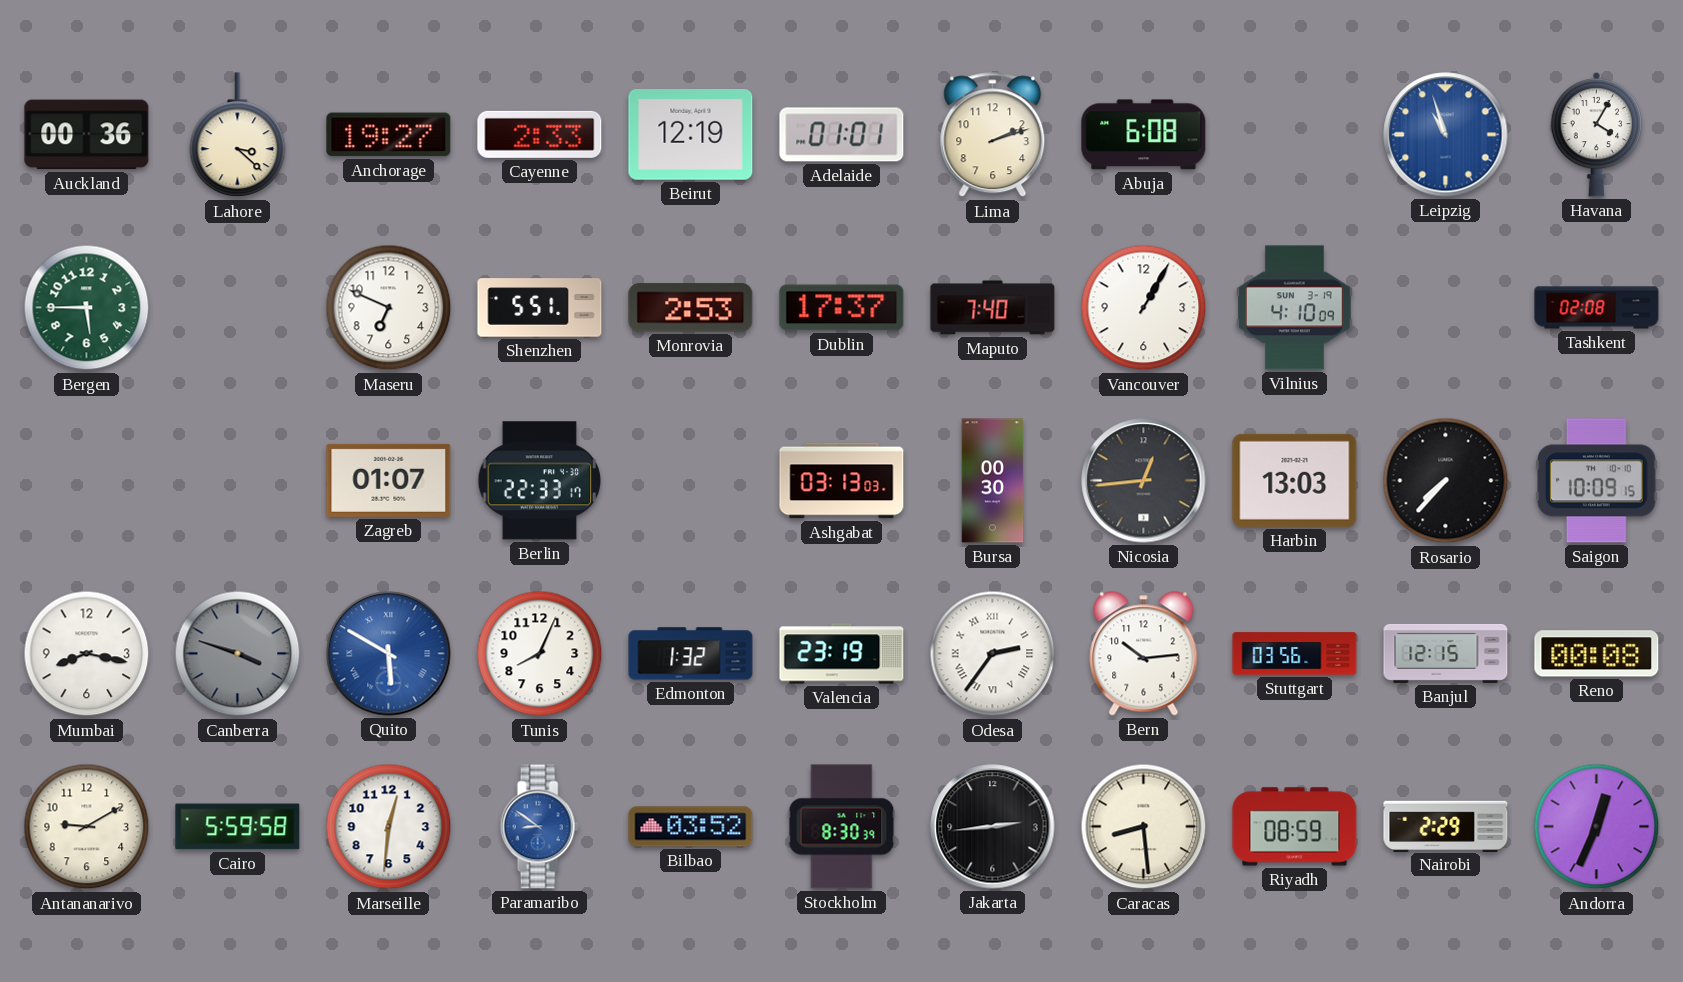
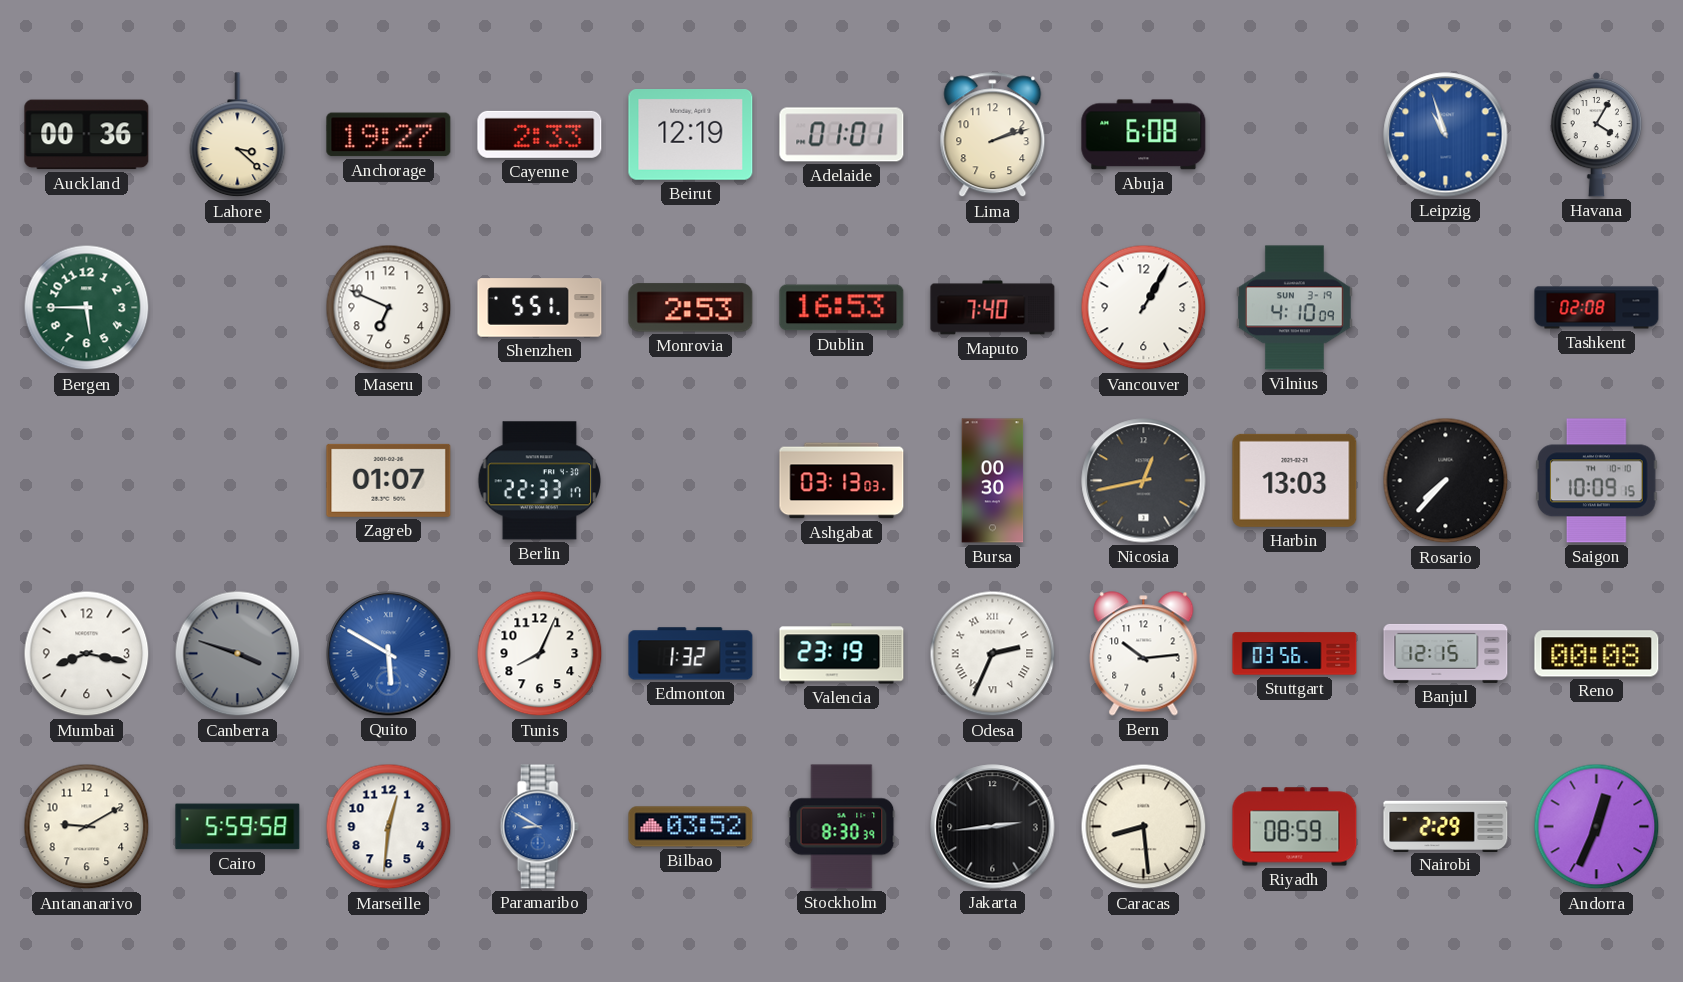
Dublin: 17:37 -> 16:53 (842, 308)
Nicosia: 12:44 -> 12:43 (1144, 481)
Odesa: 2:36 -> 2:34 (993, 654)
Paramaribo: 8:51 -> 8:50 (539, 827)
